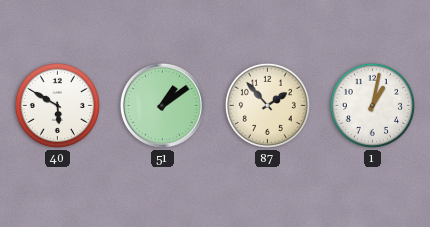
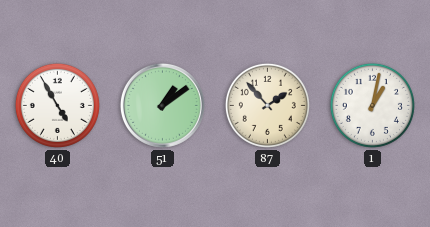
40: 5:50 -> 4:55 (57, 105)
